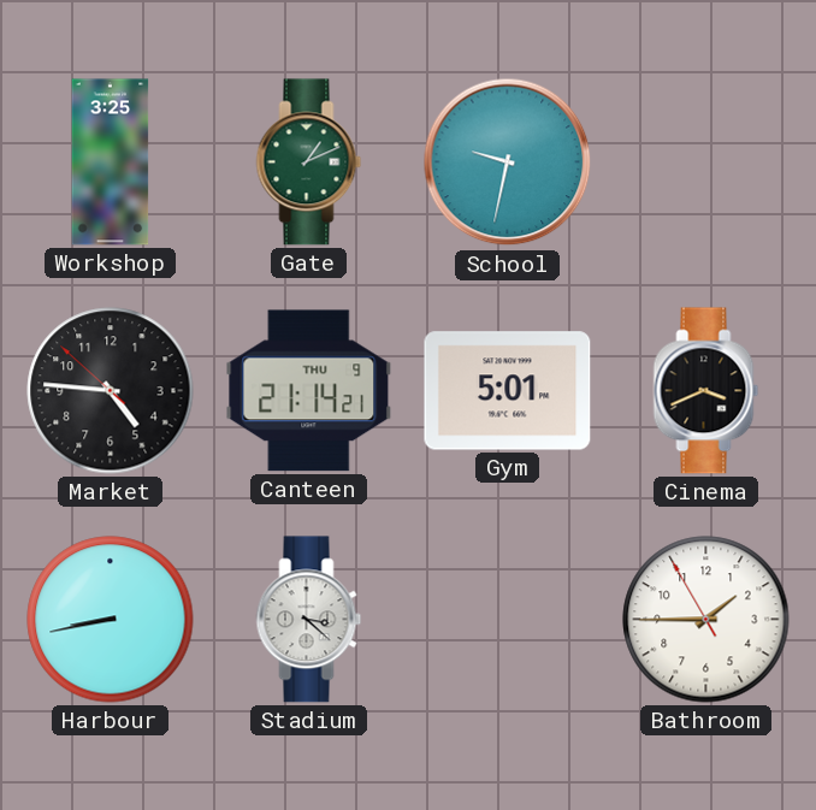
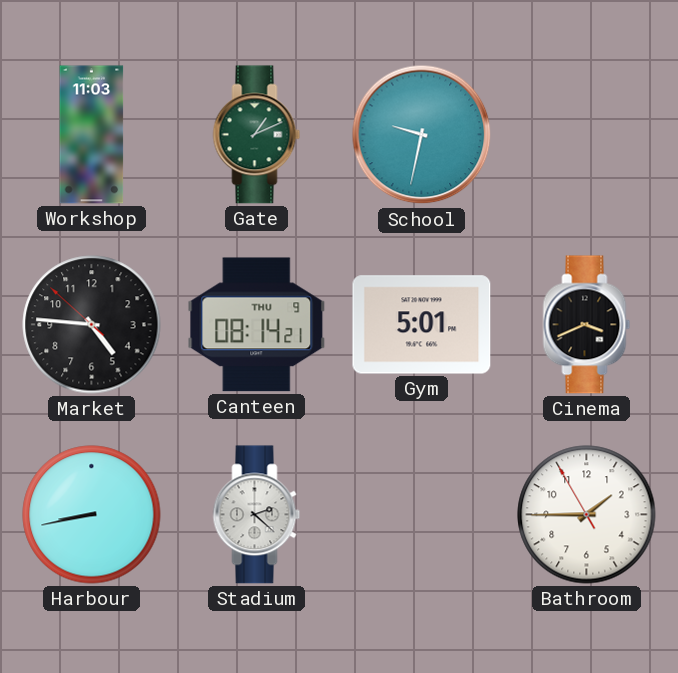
Workshop: 3:25 -> 11:03 (92, 135)
Canteen: 21:14 -> 08:14 (257, 325)
Stadium: 3:22 -> 2:22 (257, 515)
